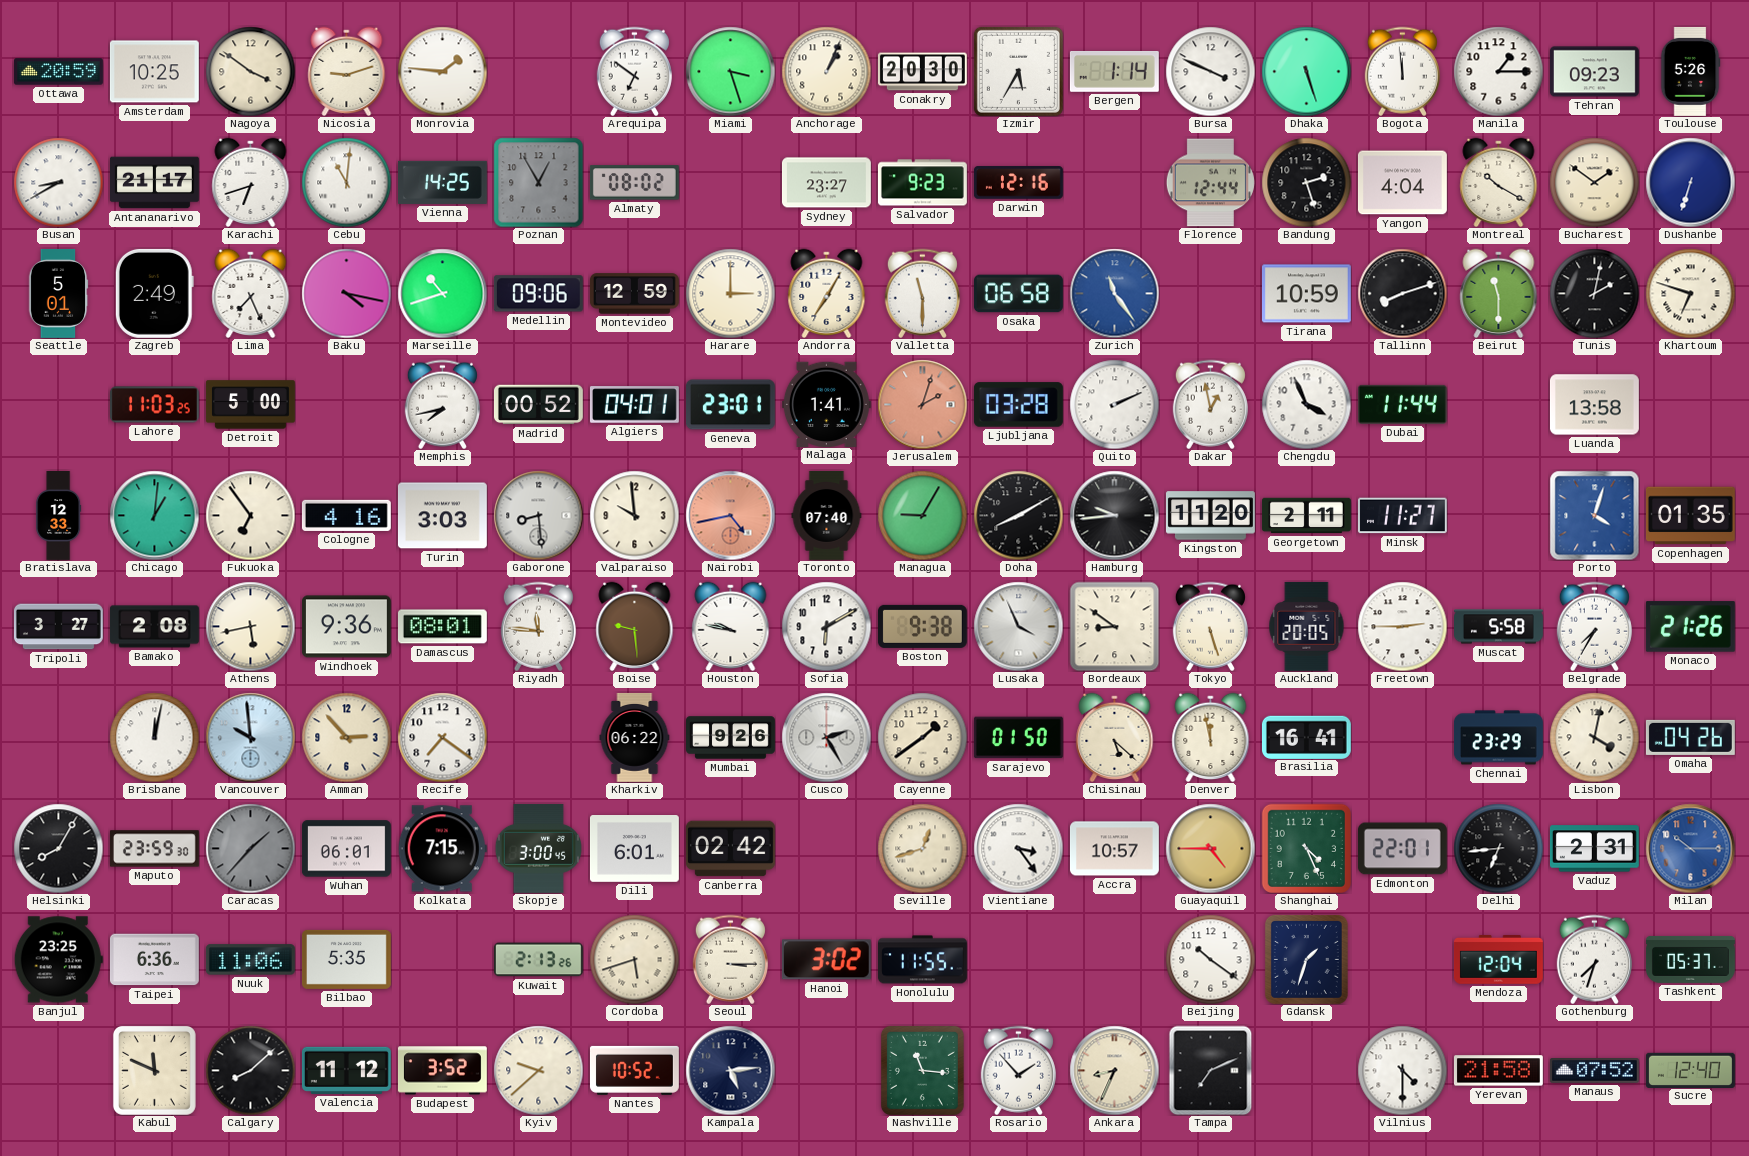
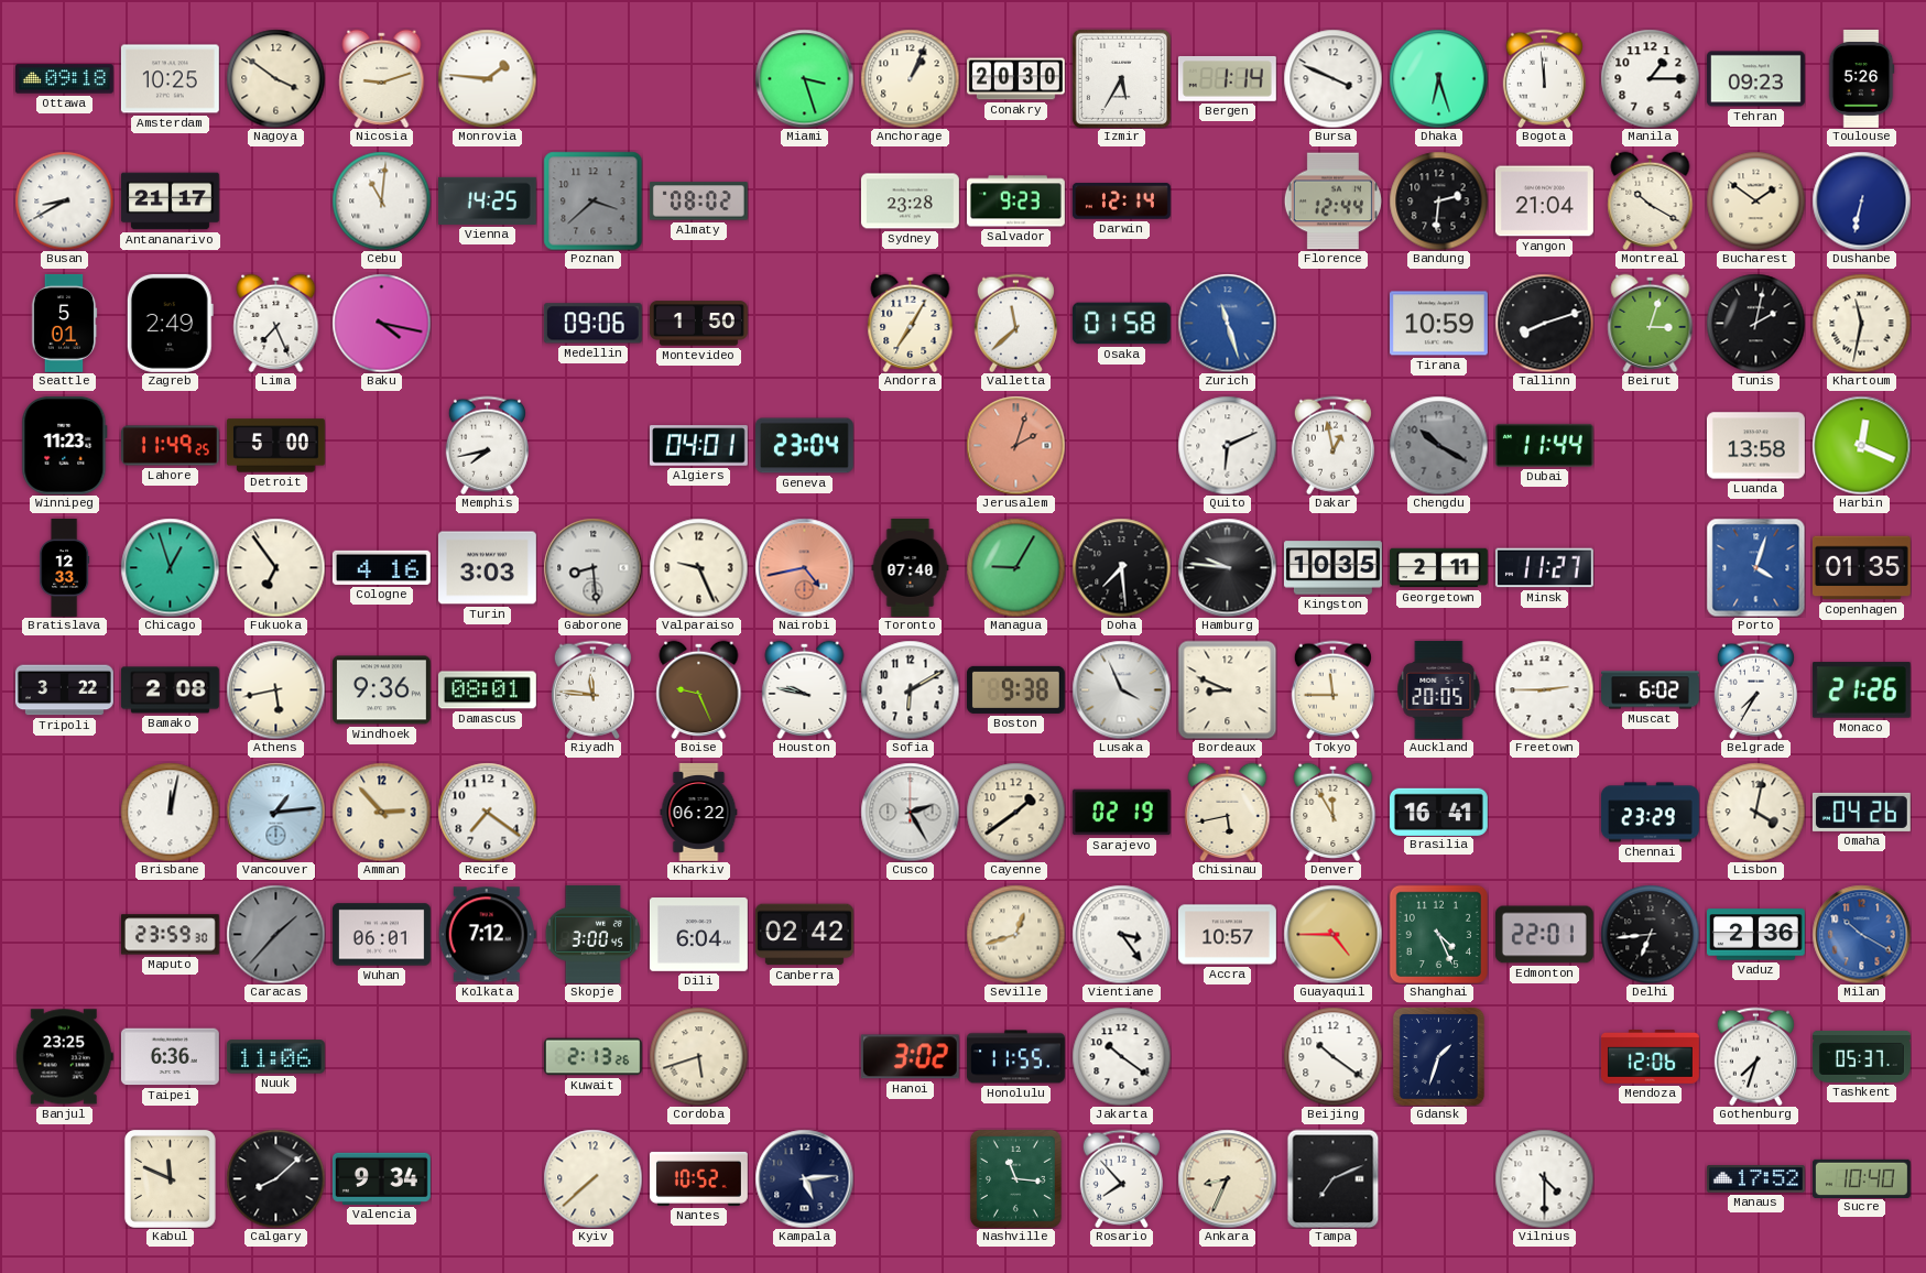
Ottawa: 20:59 -> 09:18 (64, 79)
Arequipa: 6:51 -> none (634, 71)
Dhaka: 5:27 -> 6:27 (1438, 78)
Karachi: 6:42 -> none (251, 182)
Poznan: 12:55 -> 3:38 (592, 200)
Sydney: 23:27 -> 23:28 (910, 202)
Darwin: 12:16 -> 12:14 (1121, 202)
Bandung: 2:27 -> 2:31 (1438, 200)
Yangon: 4:04 -> 21:04 (1544, 202)
Dushanbe: 6:33 -> 6:32 (1861, 200)
Marseille: 10:42 -> none (442, 293)
Montevideo: 12:59 -> 1:50 (698, 324)
Harare: 3:00 -> none (730, 293)
Valletta: 11:30 -> 11:38 (1015, 323)
Osaka: 06:58 -> 01:58 (1121, 324)
Zurich: 11:24 -> 11:27 (1227, 323)
Beirut: 11:30 -> 3:03 (1651, 323)
Khartoum: 6:48 -> 11:32 (1861, 323)
Winnipeg: none -> 11:23 (65, 445)
Lahore: 11:03 -> 11:49 (170, 446)
Madrid: 00:52 -> none (538, 405)
Geneva: 23:01 -> 23:04 (804, 446)
Malaga: 1:41 -> none (826, 404)
Ljubljana: 03:28 -> none (1018, 405)
Quito: 2:11 -> 6:11 (1227, 445)
Chengdu: 3:56 -> 10:20 (1438, 445)
Chengdu dial: white -> grey (1438, 445)
Harbin: none -> 12:19 (1861, 445)
Chicago: 1:01 -> 12:57 (170, 567)
Valparaiso: 9:59 -> 9:26 (698, 567)
Doha: 8:10 -> 7:29 (1121, 567)
Hamburg: 9:44 -> 9:46 (1227, 567)
Kingston: 11:20 -> 10:35 (1332, 568)
Tripoli: 3:27 -> 3:22 (65, 690)
Boise: 9:29 -> 9:26 (699, 689)
Bordeaux: 8:51 -> 8:49 (1227, 689)
Tokyo: 5:27 -> 11:45 (1332, 689)
Muscat: 5:58 -> 6:02 (1651, 690)
Vancouver: 9:59 -> 1:14 (275, 812)
Mumbai: 9:26 -> none (731, 738)
Sarajevo: 01:50 -> 02:19 (1121, 813)
Chisinau: 5:22 -> 5:43 (1228, 812)
Denver: 11:58 -> 11:55 (1334, 812)
Helsinki: 8:05 -> none (58, 848)
Kolkata: 7:15 -> 7:12 (487, 935)
Dili: 6:01 -> 6:04 (698, 935)
Vaduz: 2:31 -> 2:36 (1755, 935)
Milan: 10:15 -> 10:20 (1861, 934)
Bilbao: 5:35 -> none (346, 959)
Seoul: 3:15 -> none (730, 959)
Jakarta: none -> 10:21 (1121, 1056)
Mendoza: 12:04 -> 12:06 (1650, 1056)
Valencia: 11:12 -> 9:34 (381, 1178)
Budapest: 3:52 -> none (442, 1071)
Kyiv: 9:38 -> 7:38 (592, 1178)
Rosario: 1:53 -> 7:53 (1121, 1178)
Yerevan: 21:58 -> none (1498, 1071)
Manaus: 07:52 -> 17:52 (1755, 1179)
Sucre: 12:40 -> 10:40 (1861, 1178)
